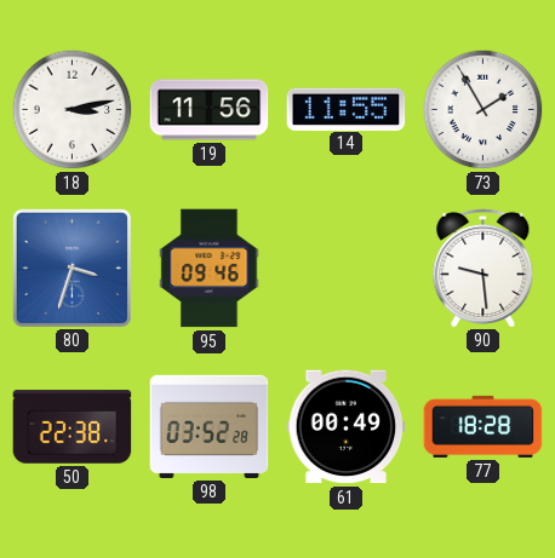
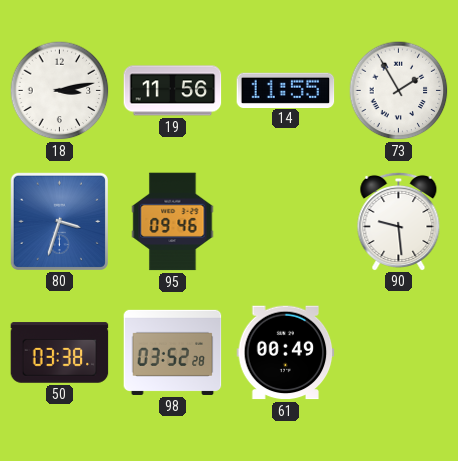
50: 22:38 -> 03:38 (60, 353)
77: 18:28 -> none (484, 426)
